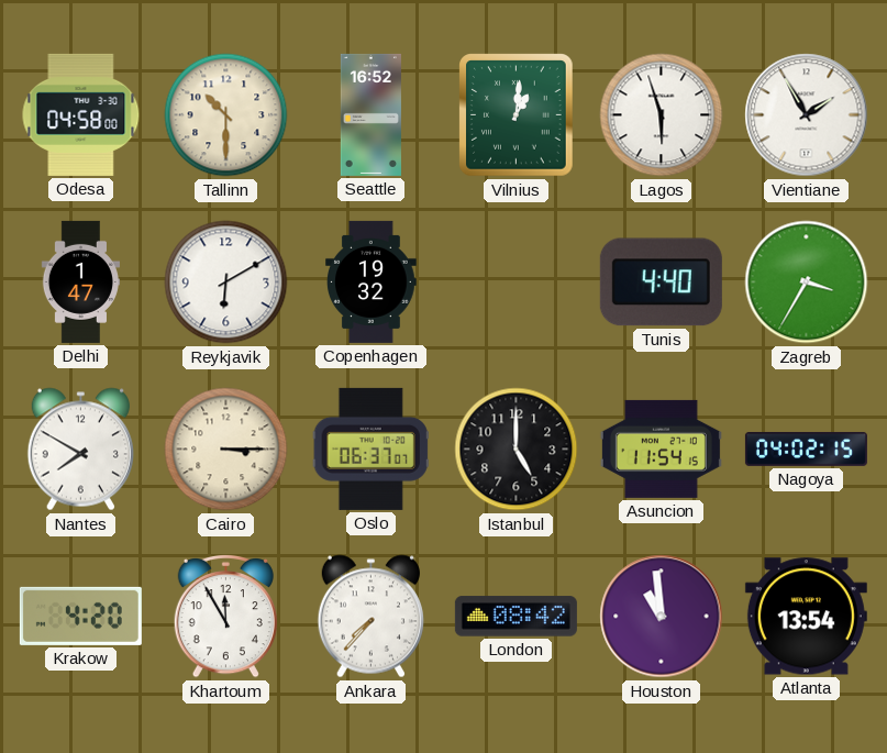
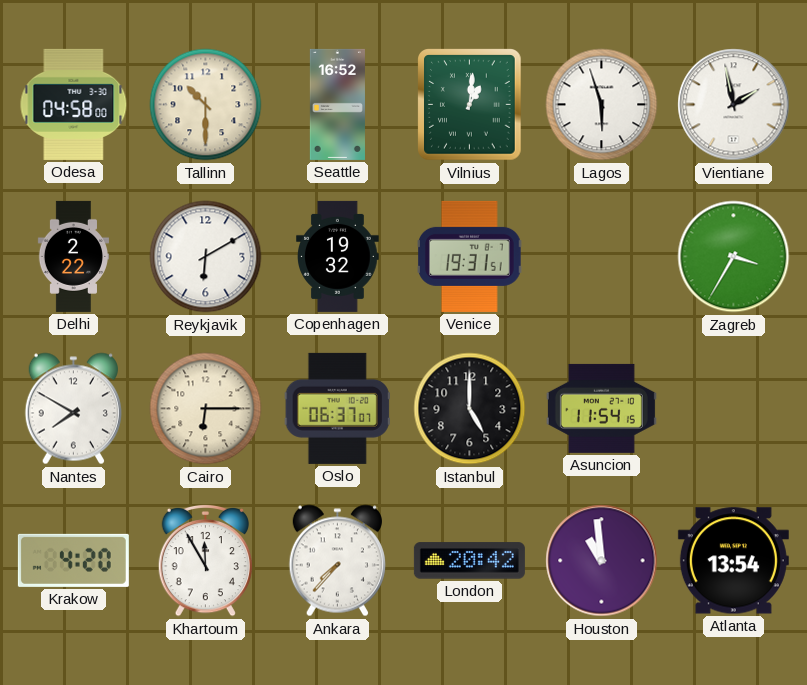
Vientiane: 1:55 -> 1:58 (734, 105)
Delhi: 1:47 -> 2:22 (73, 256)
Venice: none -> 19:31 (470, 256)
Tunis: 4:40 -> none (661, 283)
Cairo: 3:15 -> 6:15 (206, 409)
Nagoya: 04:02 -> none (806, 450)
London: 08:42 -> 20:42 (469, 561)
